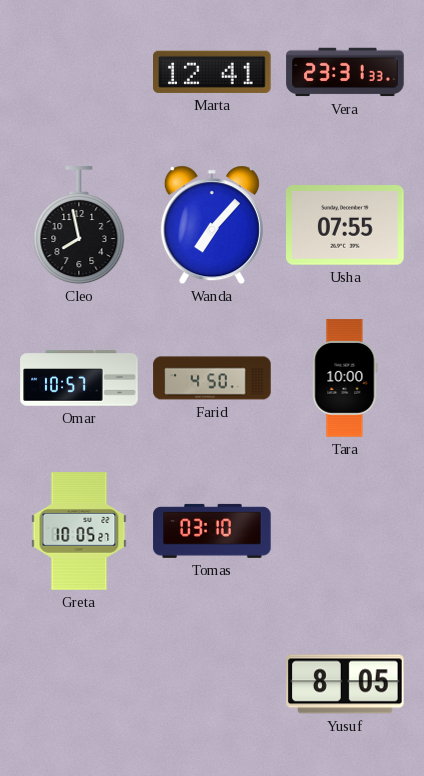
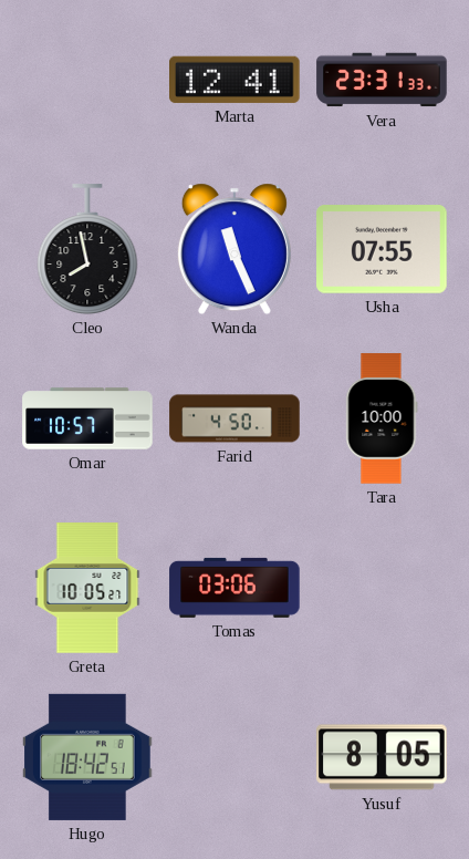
Wanda: 7:07 -> 11:26 (234, 249)
Tomas: 03:10 -> 03:06 (234, 588)
Hugo: none -> 18:42 (87, 757)
